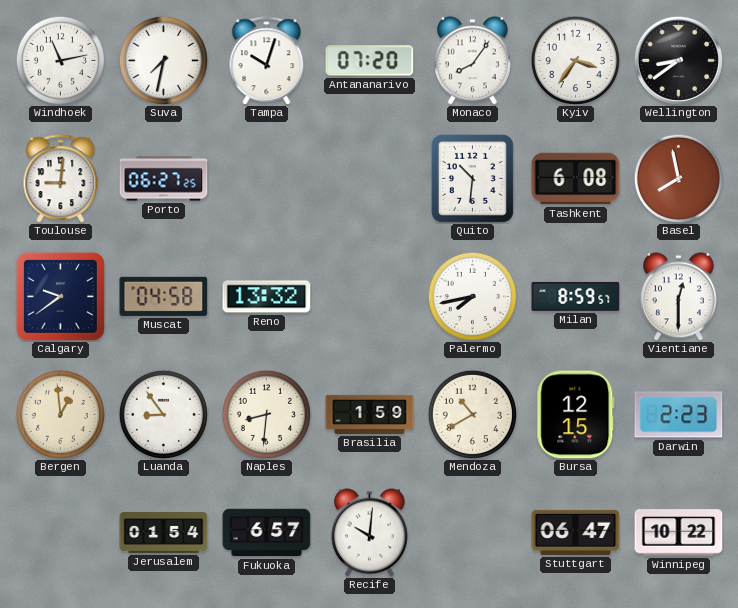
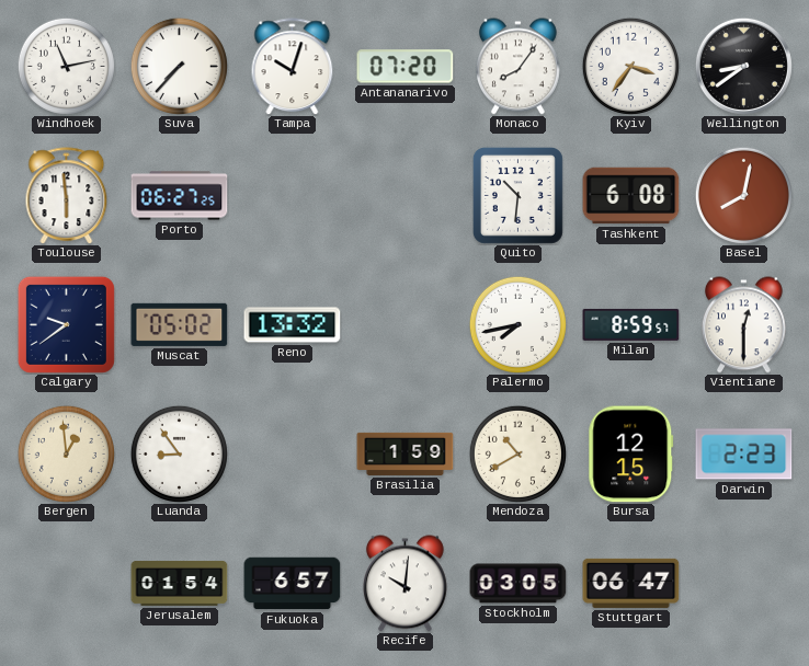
Suva: 7:32 -> 7:37 (179, 66)
Toulouse: 9:01 -> 5:59 (67, 196)
Basel: 7:58 -> 8:02 (743, 195)
Muscat: 04:58 -> 05:02 (180, 324)
Naples: 8:31 -> none (266, 414)
Stockholm: none -> 03:05 (519, 584)
Winnipeg: 10:22 -> none (679, 533)
